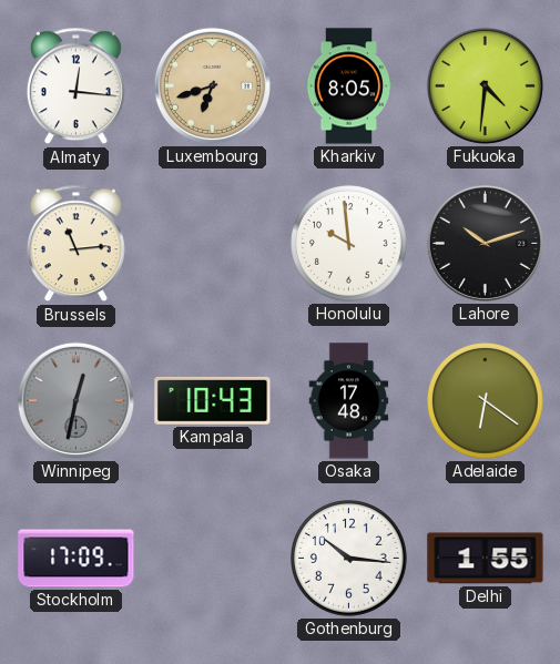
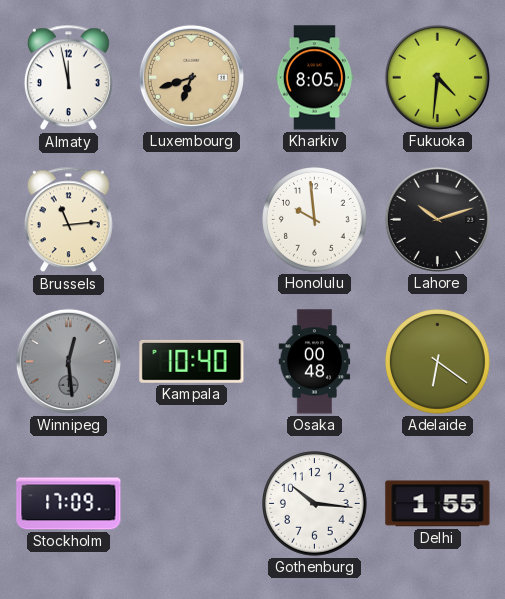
Almaty: 12:16 -> 11:58 (68, 78)
Winnipeg: 12:32 -> 12:29 (68, 361)
Kampala: 10:43 -> 10:40 (192, 361)
Osaka: 17:48 -> 00:48 (315, 362)
